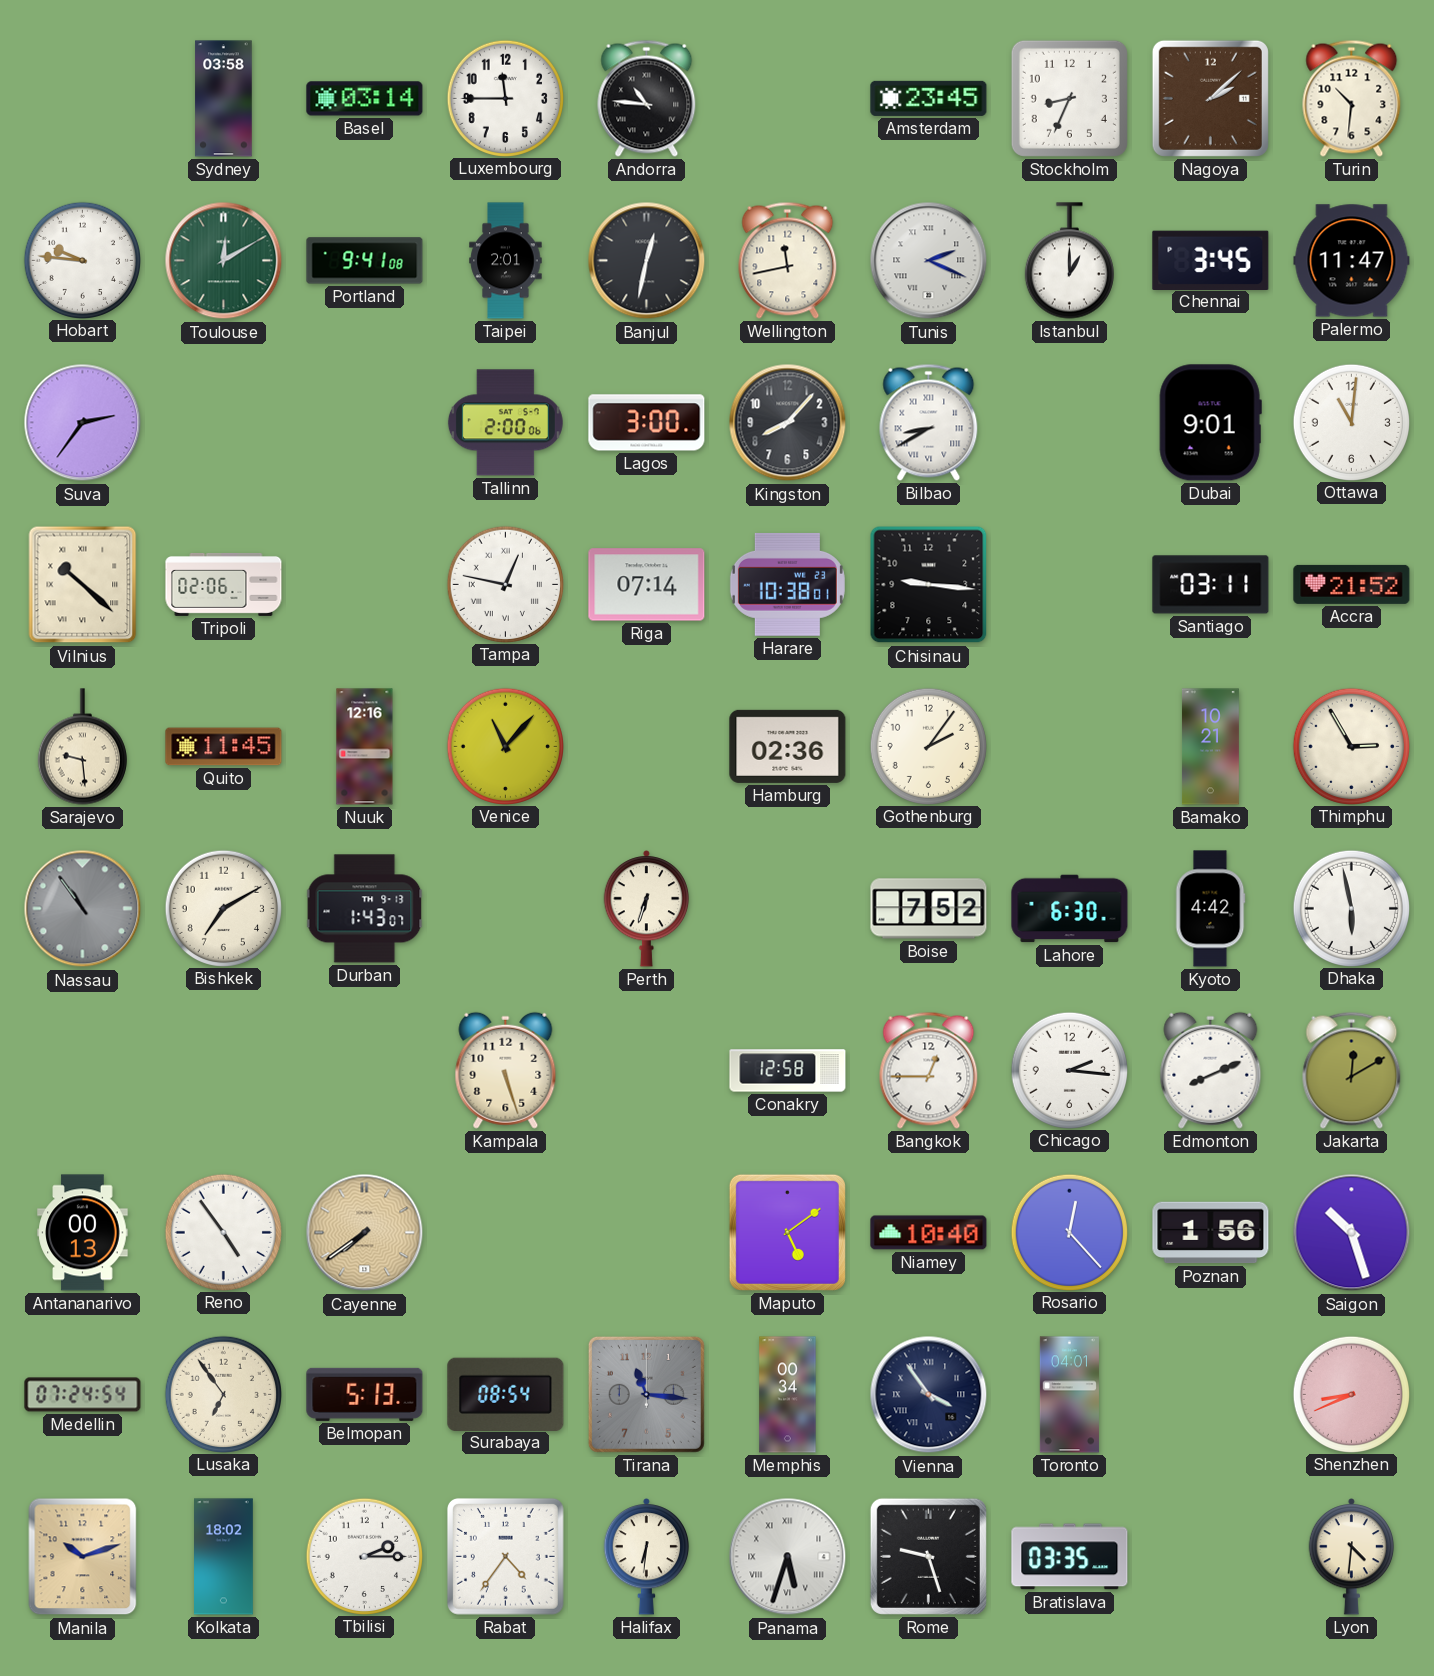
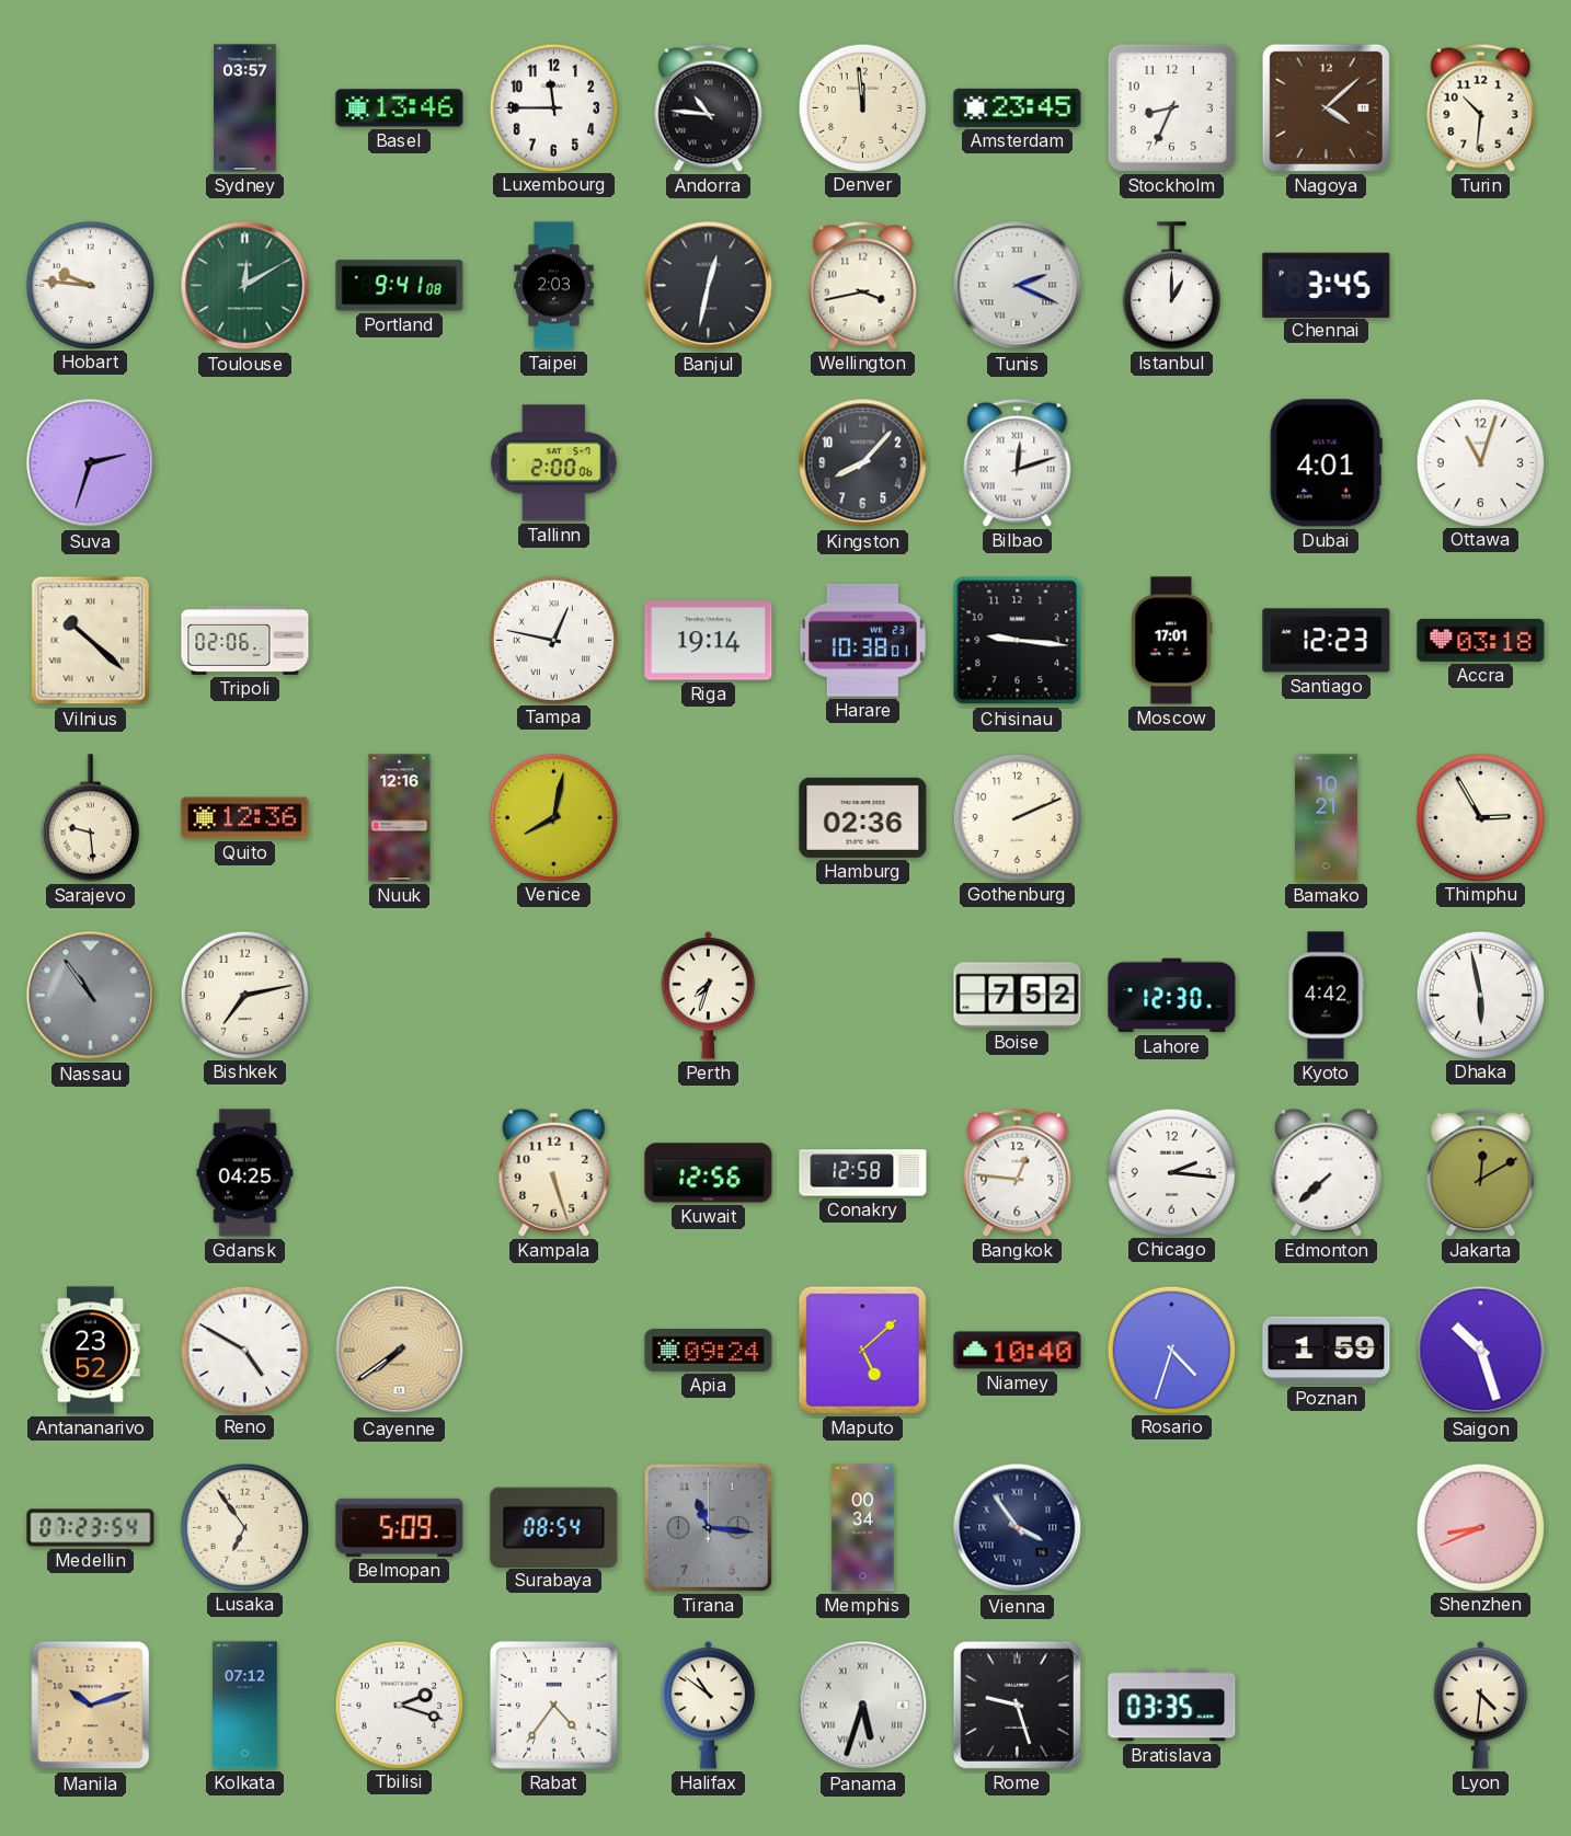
Sydney: 03:58 -> 03:57 (245, 108)
Basel: 03:14 -> 13:46 (400, 108)
Denver: none -> 11:59 (862, 107)
Nagoya: 2:08 -> 4:08 (1326, 107)
Taipei: 2:01 -> 2:03 (554, 286)
Wellington: 11:43 -> 3:43 (863, 285)
Palermo: 11:47 -> none (1352, 261)
Suva: 2:36 -> 2:33 (91, 463)
Lagos: 3:00 -> none (647, 423)
Bilbao: 8:40 -> 12:12 (1018, 462)
Dubai: 9:01 -> 4:01 (1326, 463)
Ottawa: 11:01 -> 11:03 (1480, 462)
Riga: 07:14 -> 19:14 (709, 641)
Moscow: none -> 17:01 (1172, 641)
Santiago: 03:11 -> 12:23 (1327, 641)
Accra: 21:52 -> 03:18 (1481, 640)
Quito: 11:45 -> 12:36 (245, 818)
Venice: 11:07 -> 8:02 (553, 817)
Gothenburg: 2:06 -> 2:11 (1017, 817)
Bishkek: 7:10 -> 7:13 (244, 995)
Durban: 1:43 -> none (365, 909)
Perth: 6:33 -> 7:33 (709, 996)
Lahore: 6:30 -> 12:30 (1172, 996)
Gdansk: none -> 04:25 (245, 1173)
Kuwait: none -> 12:56 (709, 1173)
Bangkok: 12:45 -> 12:46 (1018, 1172)
Edmonton: 8:11 -> 7:38 (1327, 1172)
Antananarivo: 00:13 -> 23:52 (91, 1351)
Reno: 4:54 -> 4:50 (244, 1350)
Apia: none -> 09:24 (709, 1350)
Maputo: 5:09 -> 5:08 (862, 1350)
Rosario: 12:23 -> 4:33 (1171, 1350)
Poznan: 1:56 -> 1:59 (1327, 1351)
Medellin: 07:24 -> 07:23 (91, 1528)
Belmopan: 5:13 -> 5:09 (400, 1527)
Toronto: 04:01 -> none (1069, 1395)
Kolkata: 18:02 -> 07:12 (245, 1706)
Tbilisi: 2:15 -> 2:18 (399, 1705)
Halifax: 6:31 -> 10:51 (709, 1706)
